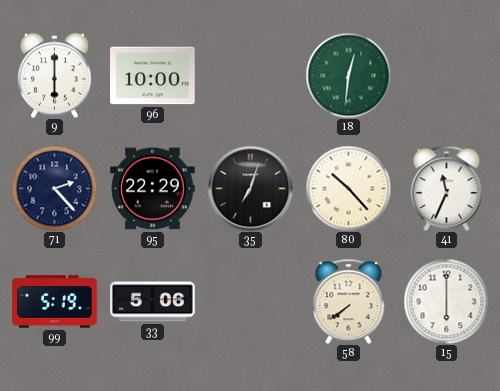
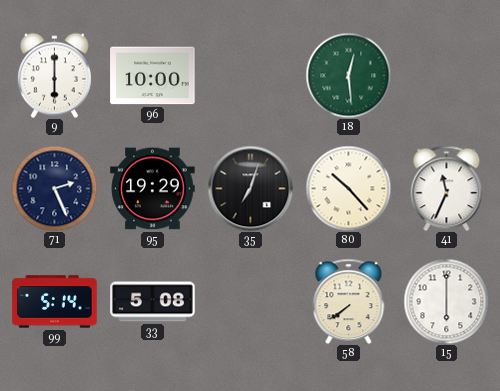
18: 12:31 -> 12:29 (348, 75)
71: 2:23 -> 2:26 (54, 188)
95: 22:29 -> 19:29 (153, 189)
99: 5:19 -> 5:14 (55, 302)
33: 5:06 -> 5:08 (153, 302)
